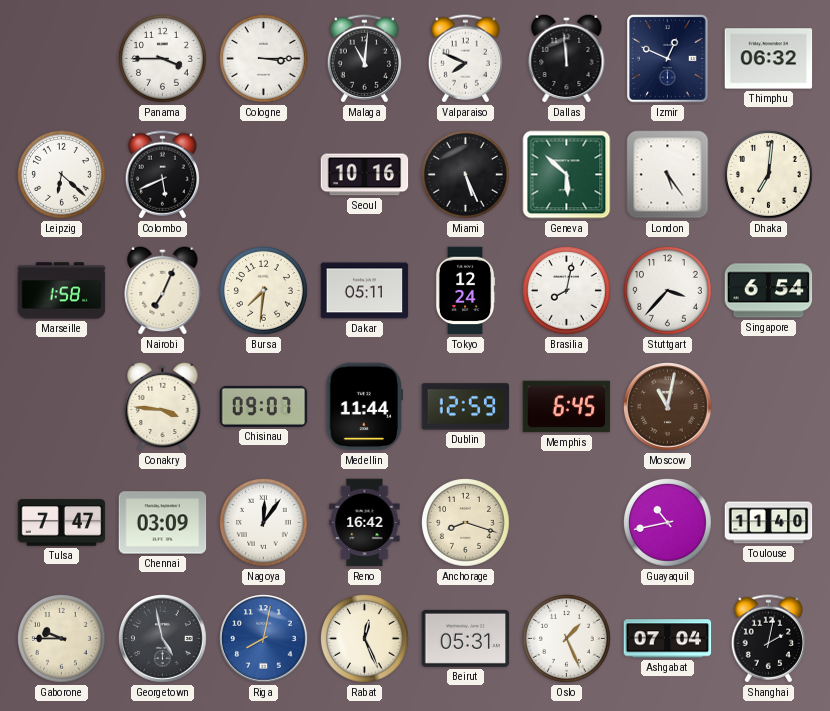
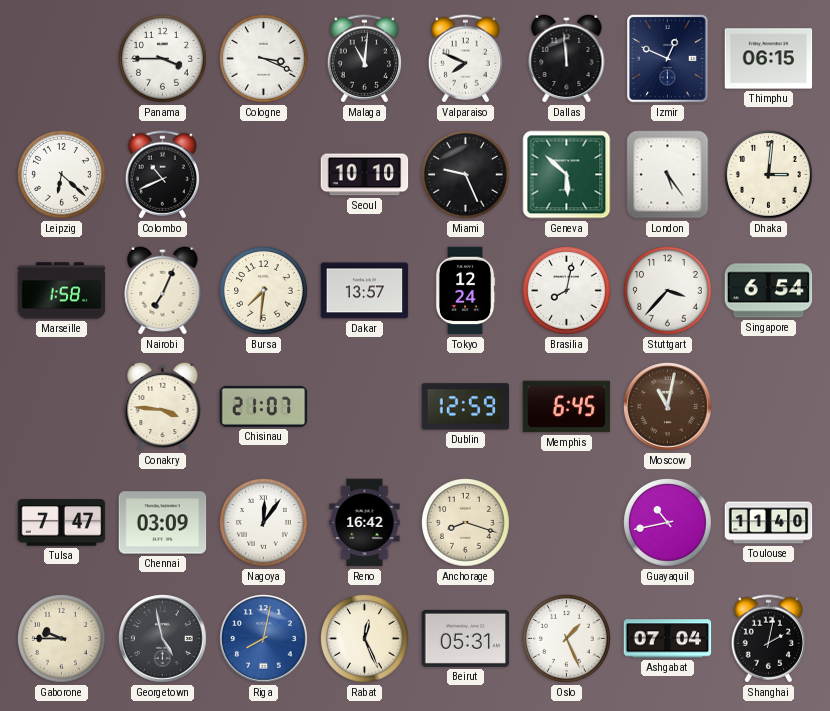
Cologne: 3:15 -> 3:19 (264, 59)
Thimphu: 06:32 -> 06:15 (769, 59)
Colombo: 5:41 -> 10:41 (162, 175)
Seoul: 10:16 -> 10:10 (365, 175)
Miami: 5:26 -> 9:26 (466, 175)
Dhaka: 7:01 -> 3:01 (769, 175)
Dakar: 05:11 -> 13:57 (365, 291)
Chisinau: 09:07 -> 21:07 (264, 406)
Medellin: 11:44 -> none (365, 407)
